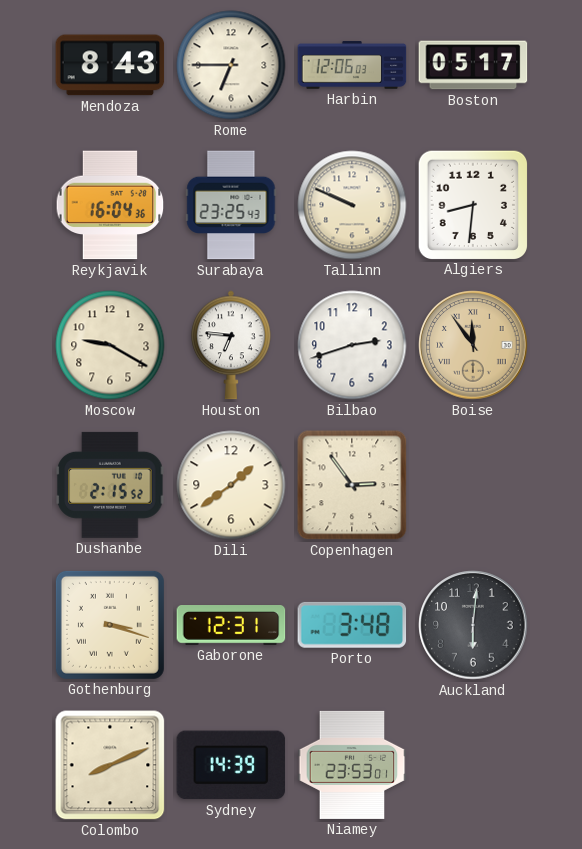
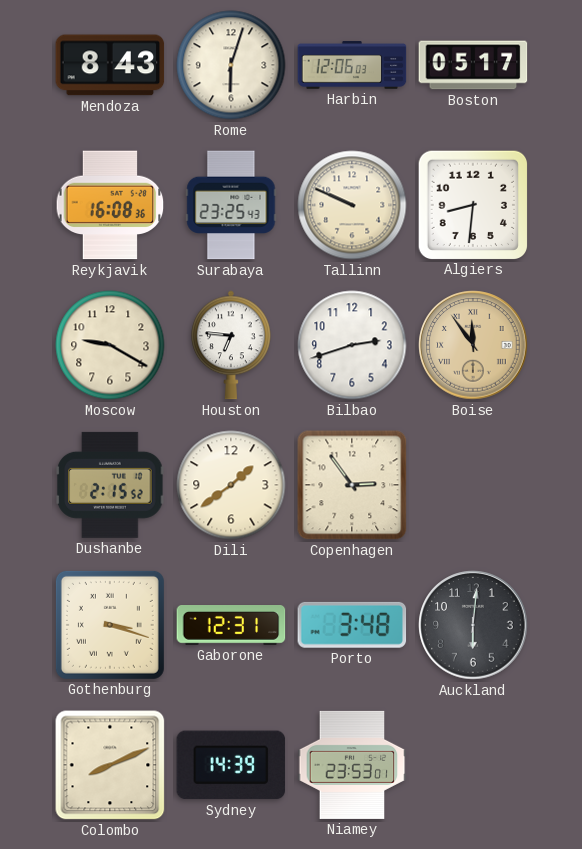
Rome: 6:45 -> 6:03 (231, 65)
Reykjavik: 16:04 -> 16:08 (110, 205)
